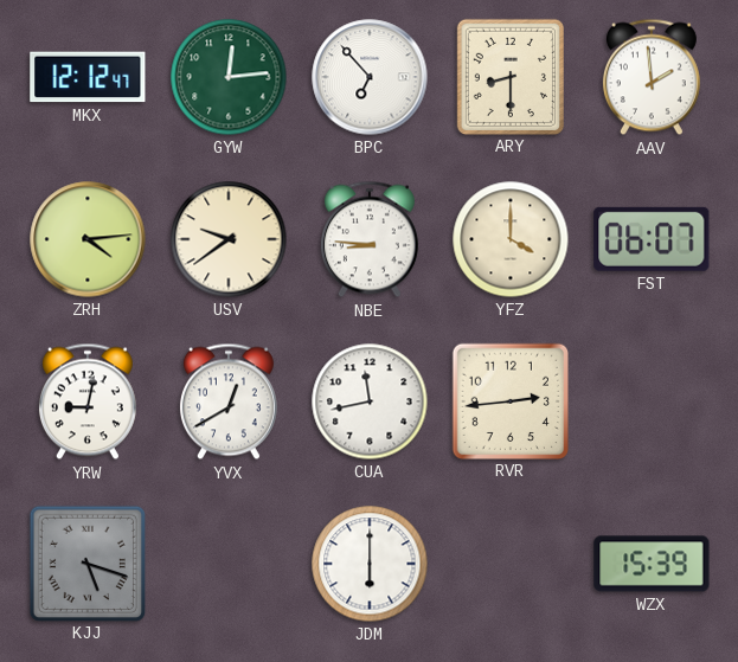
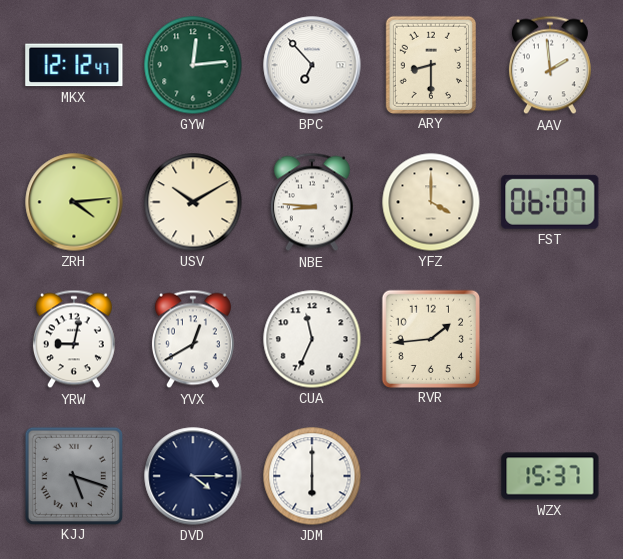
USV: 9:39 -> 10:10 (193, 202)
CUA: 11:43 -> 11:34 (312, 339)
RVR: 2:44 -> 1:44 (430, 338)
DVD: none -> 4:15 (193, 476)
WZX: 15:39 -> 15:37 (550, 476)
